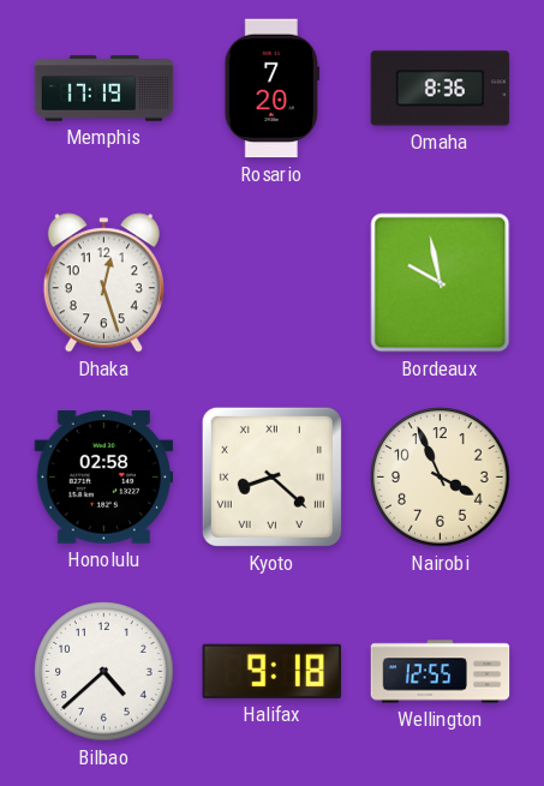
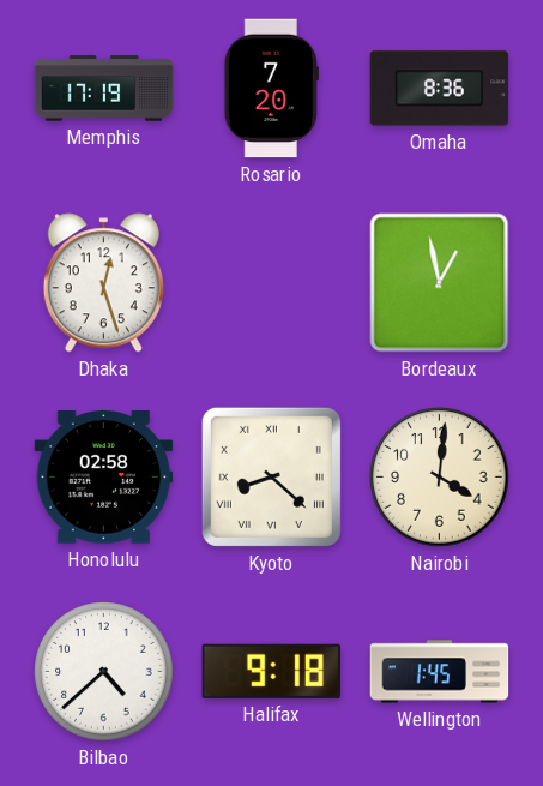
Bordeaux: 9:58 -> 12:58 (440, 283)
Nairobi: 3:56 -> 4:01 (440, 478)
Wellington: 12:55 -> 1:45 (440, 672)
